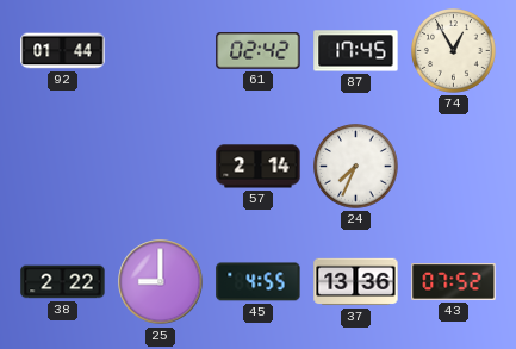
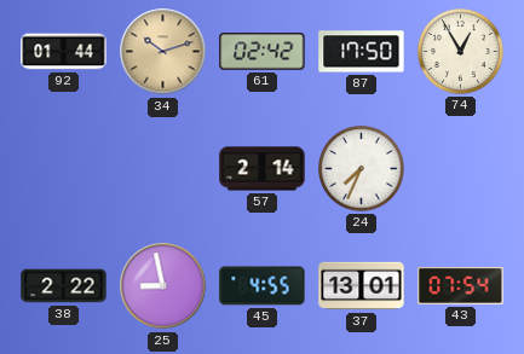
34: none -> 10:12 (163, 52)
87: 17:45 -> 17:50 (362, 52)
25: 9:00 -> 8:58 (163, 286)
37: 13:36 -> 13:01 (362, 286)
43: 07:52 -> 07:54 (461, 286)
